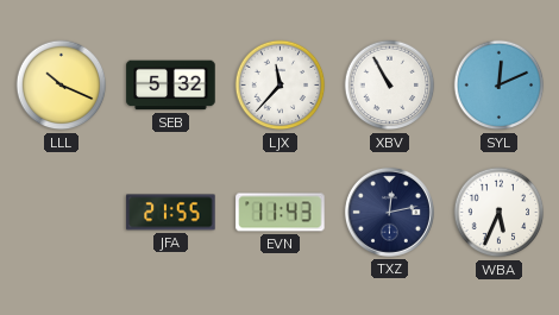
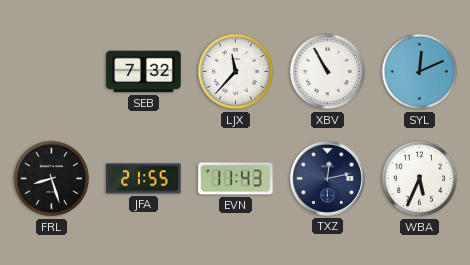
LLL: 10:19 -> none (62, 86)
SEB: 5:32 -> 7:32 (144, 72)
FRL: none -> 8:27 (52, 179)
